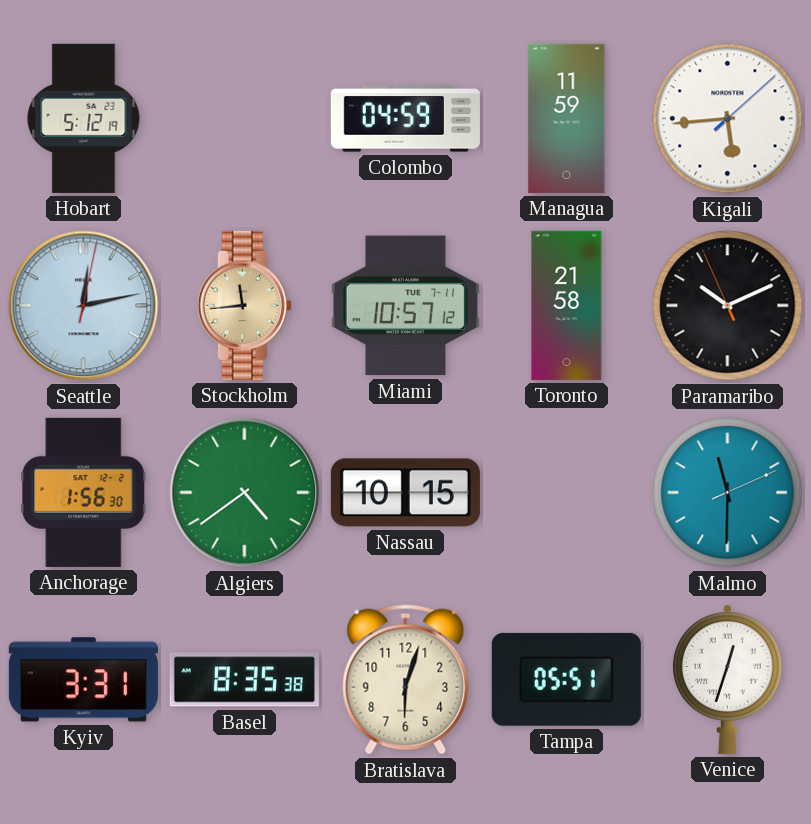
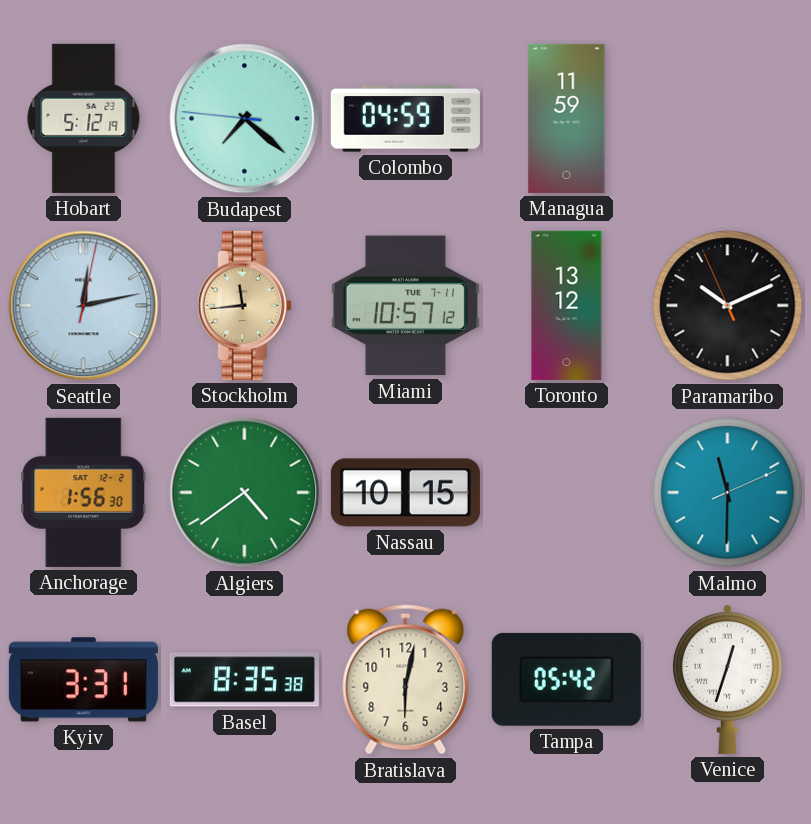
Budapest: none -> 7:21 (245, 119)
Kigali: 5:44 -> none (728, 119)
Toronto: 21:58 -> 13:12 (567, 305)
Bratislava: 6:03 -> 6:02 (406, 680)
Tampa: 05:51 -> 05:42 (566, 679)
